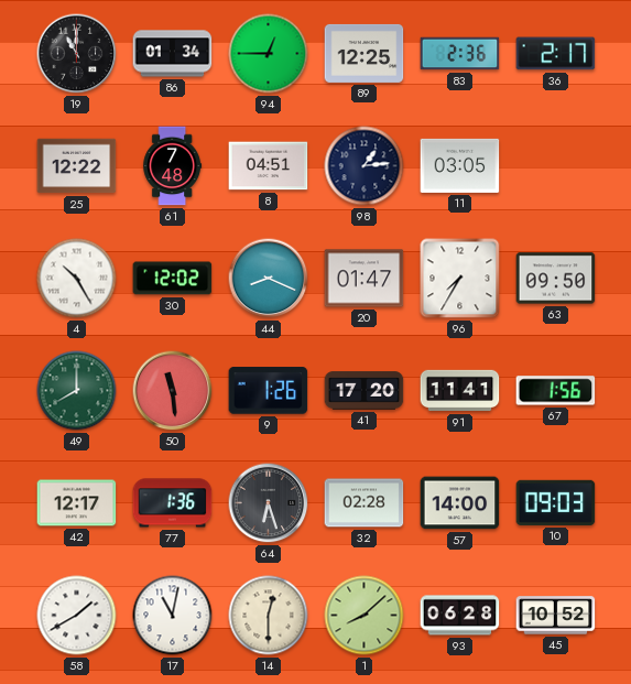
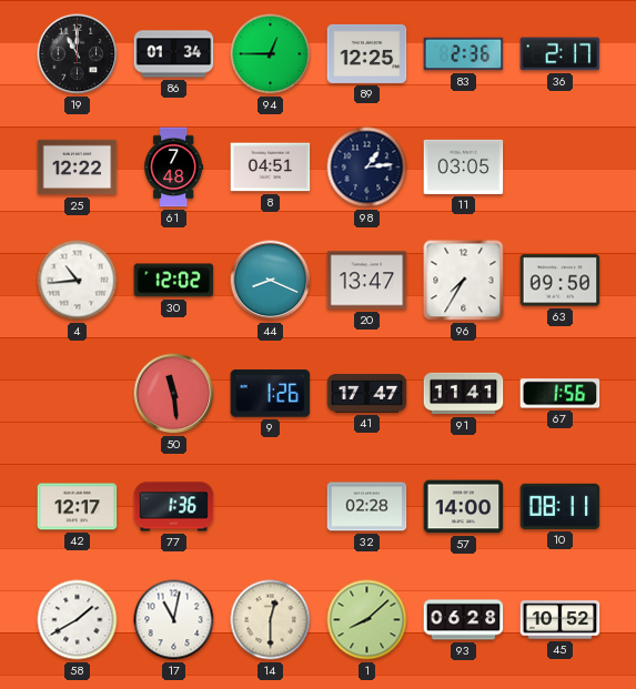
4: 10:25 -> 10:44 (78, 281)
20: 01:47 -> 13:47 (367, 281)
49: 8:00 -> none (77, 391)
41: 17:20 -> 17:47 (367, 394)
64: 6:27 -> none (269, 503)
10: 09:03 -> 08:11 (561, 506)
